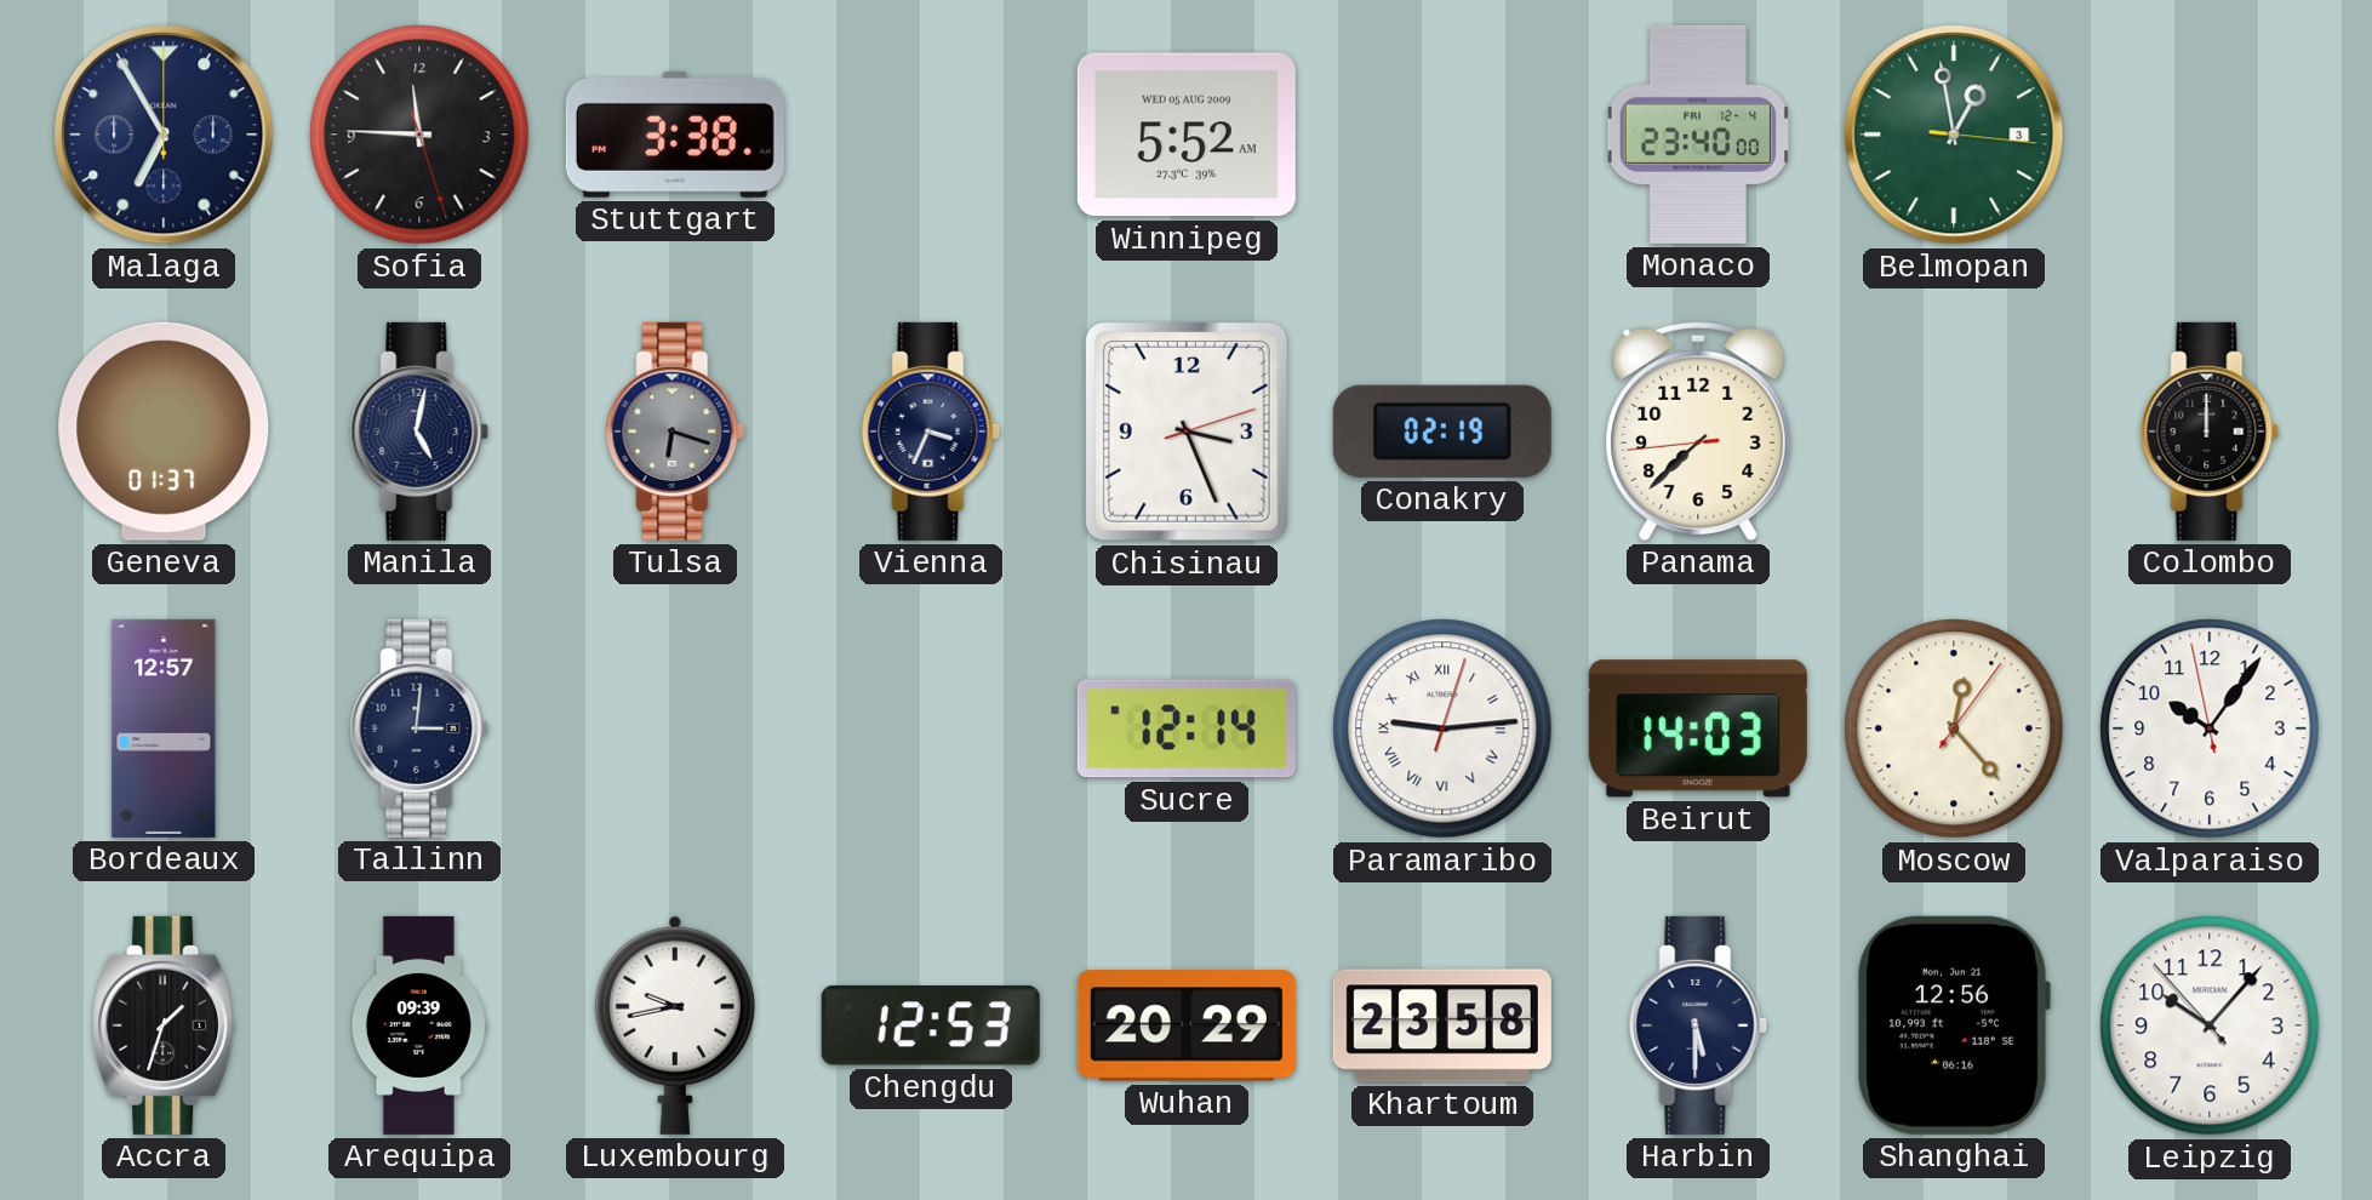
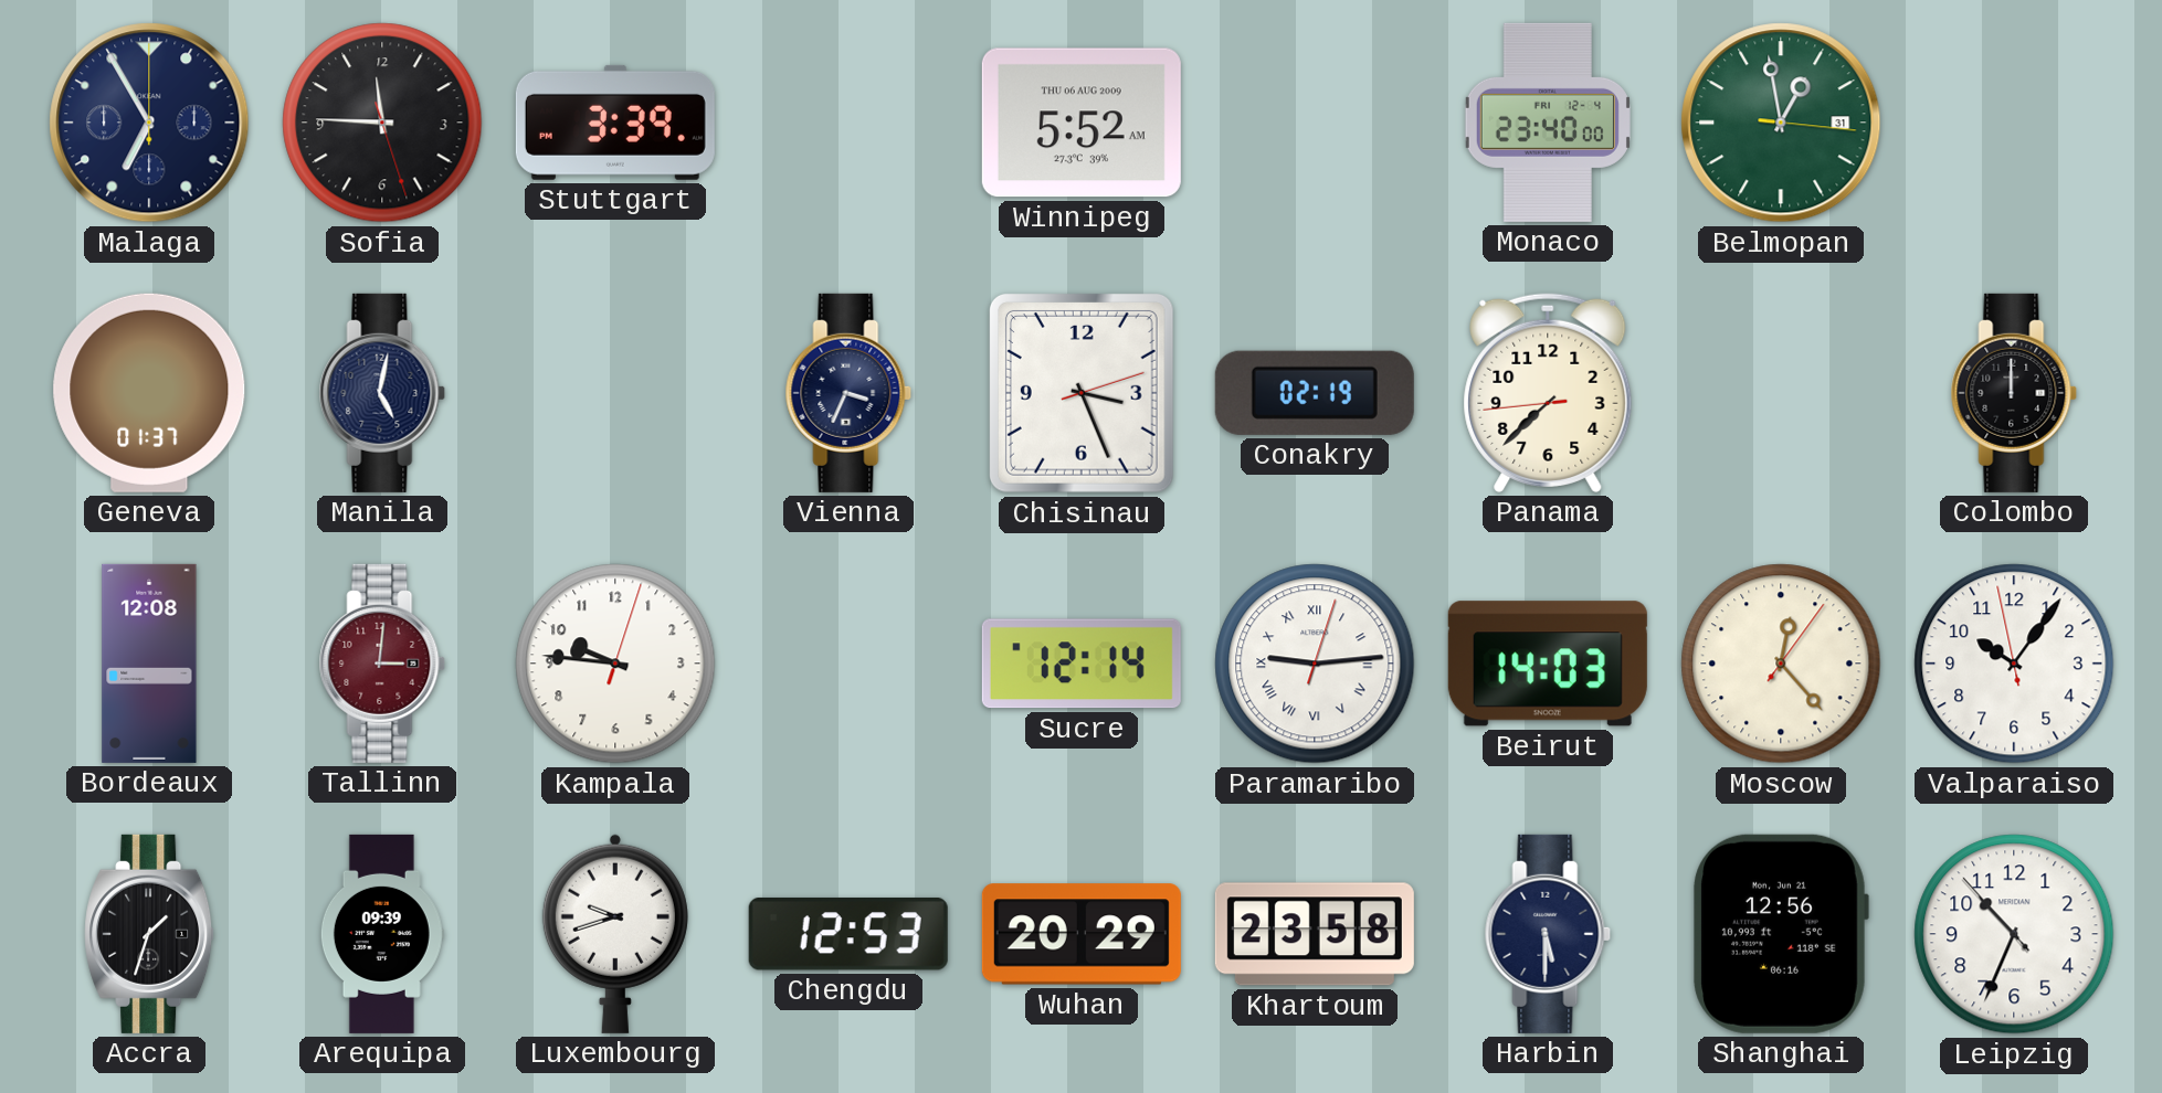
Stuttgart: 3:38 -> 3:39 (615, 123)
Winnipeg date: WED 05 AUG 2009 -> THU 06 AUG 2009 (1082, 123)
Belmopan date: 3 -> 31 (1781, 123)
Tulsa: 6:18 -> none (675, 432)
Bordeaux: 12:57 -> 12:08 (149, 664)
Tallinn dial: navy -> burgundy (382, 664)
Kampala: none -> 9:46 (615, 664)
Luxembourg: 9:43 -> 9:42 (615, 934)
Leipzig: 10:06 -> 10:33 (2014, 934)
